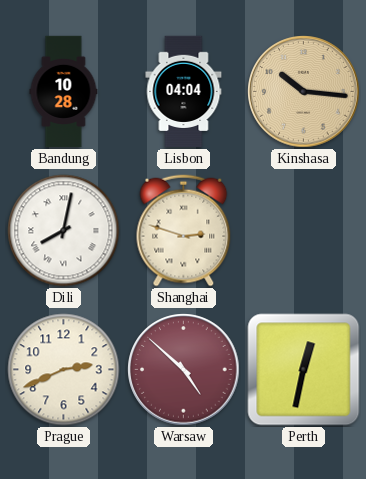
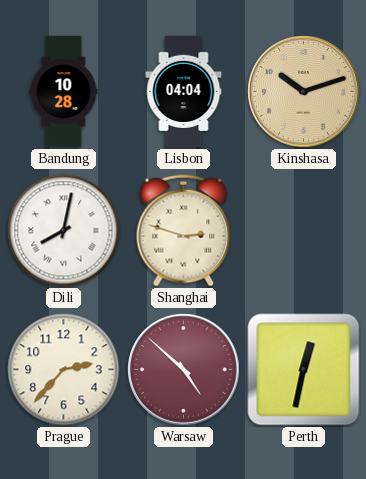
Kinshasa: 10:16 -> 10:12 (304, 92)
Prague: 2:41 -> 2:37 (64, 370)
